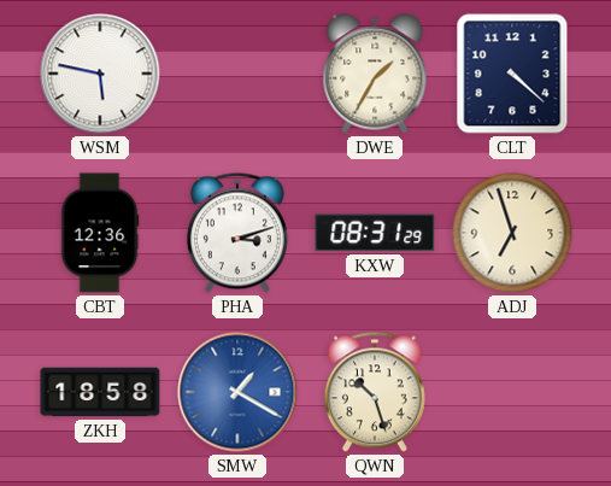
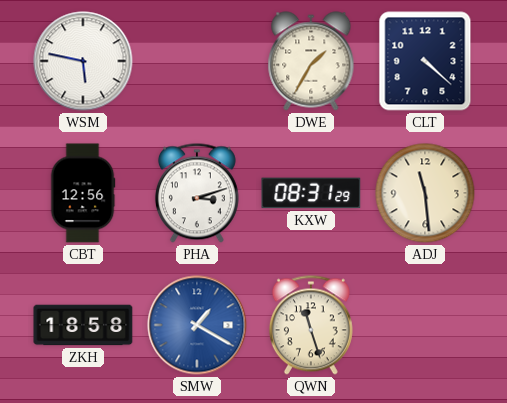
CBT: 12:36 -> 12:56 (83, 193)
ADJ: 6:57 -> 11:29 (425, 193)
QWN: 10:27 -> 11:27 (311, 325)
